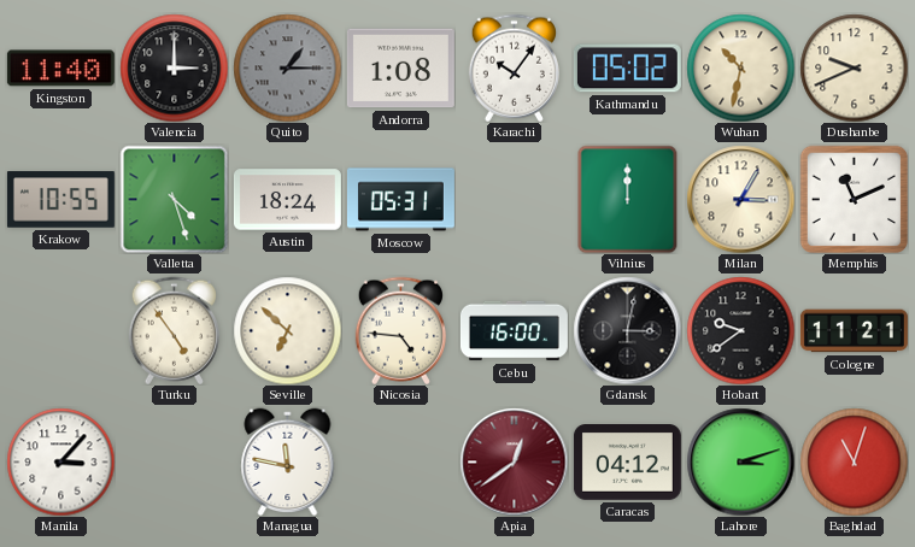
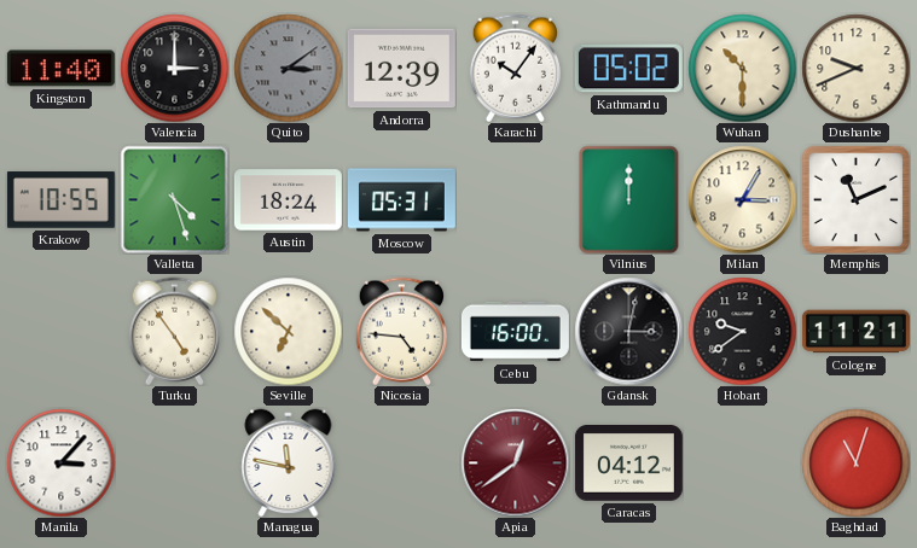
Quito: 1:15 -> 3:09 (288, 68)
Andorra: 1:08 -> 12:39 (401, 69)
Wuhan: 10:32 -> 10:30 (742, 68)
Lahore: 3:12 -> none (740, 461)
